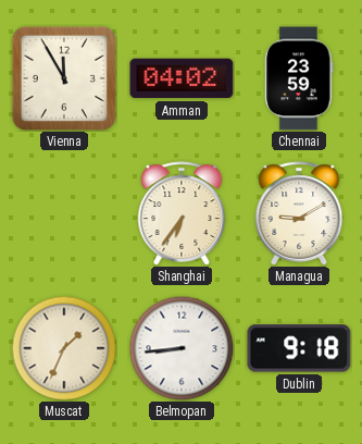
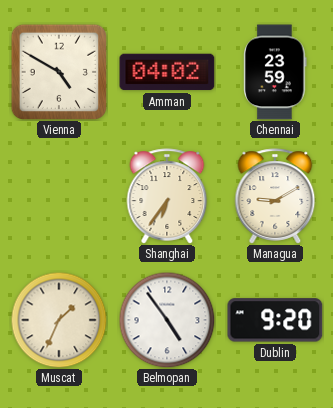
Vienna: 11:55 -> 4:50 (58, 71)
Belmopan: 8:44 -> 4:54 (167, 320)
Dublin: 9:18 -> 9:20 (275, 320)
